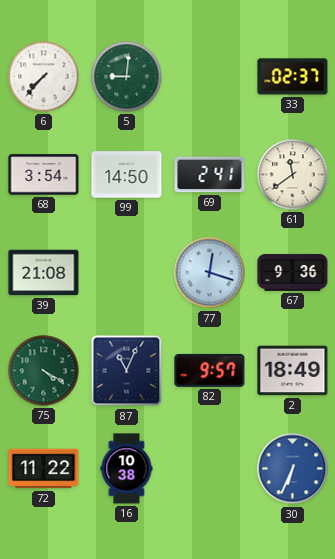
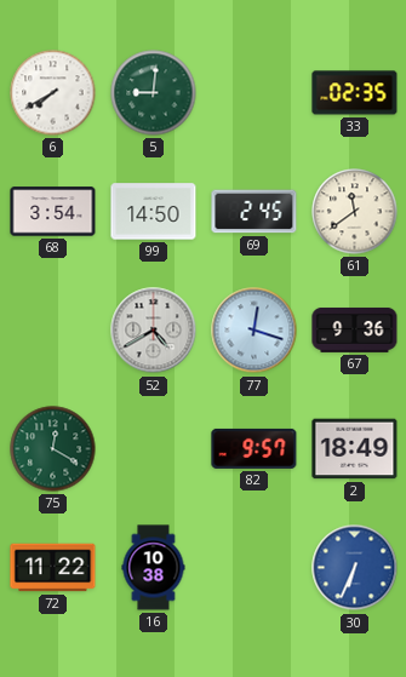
6: 7:37 -> 7:40 (53, 93)
33: 02:37 -> 02:35 (355, 93)
69: 2:41 -> 2:45 (255, 212)
39: 21:08 -> none (44, 273)
52: none -> 4:40 (154, 331)
75: 4:20 -> 12:20 (53, 449)
87: 11:04 -> none (127, 371)
